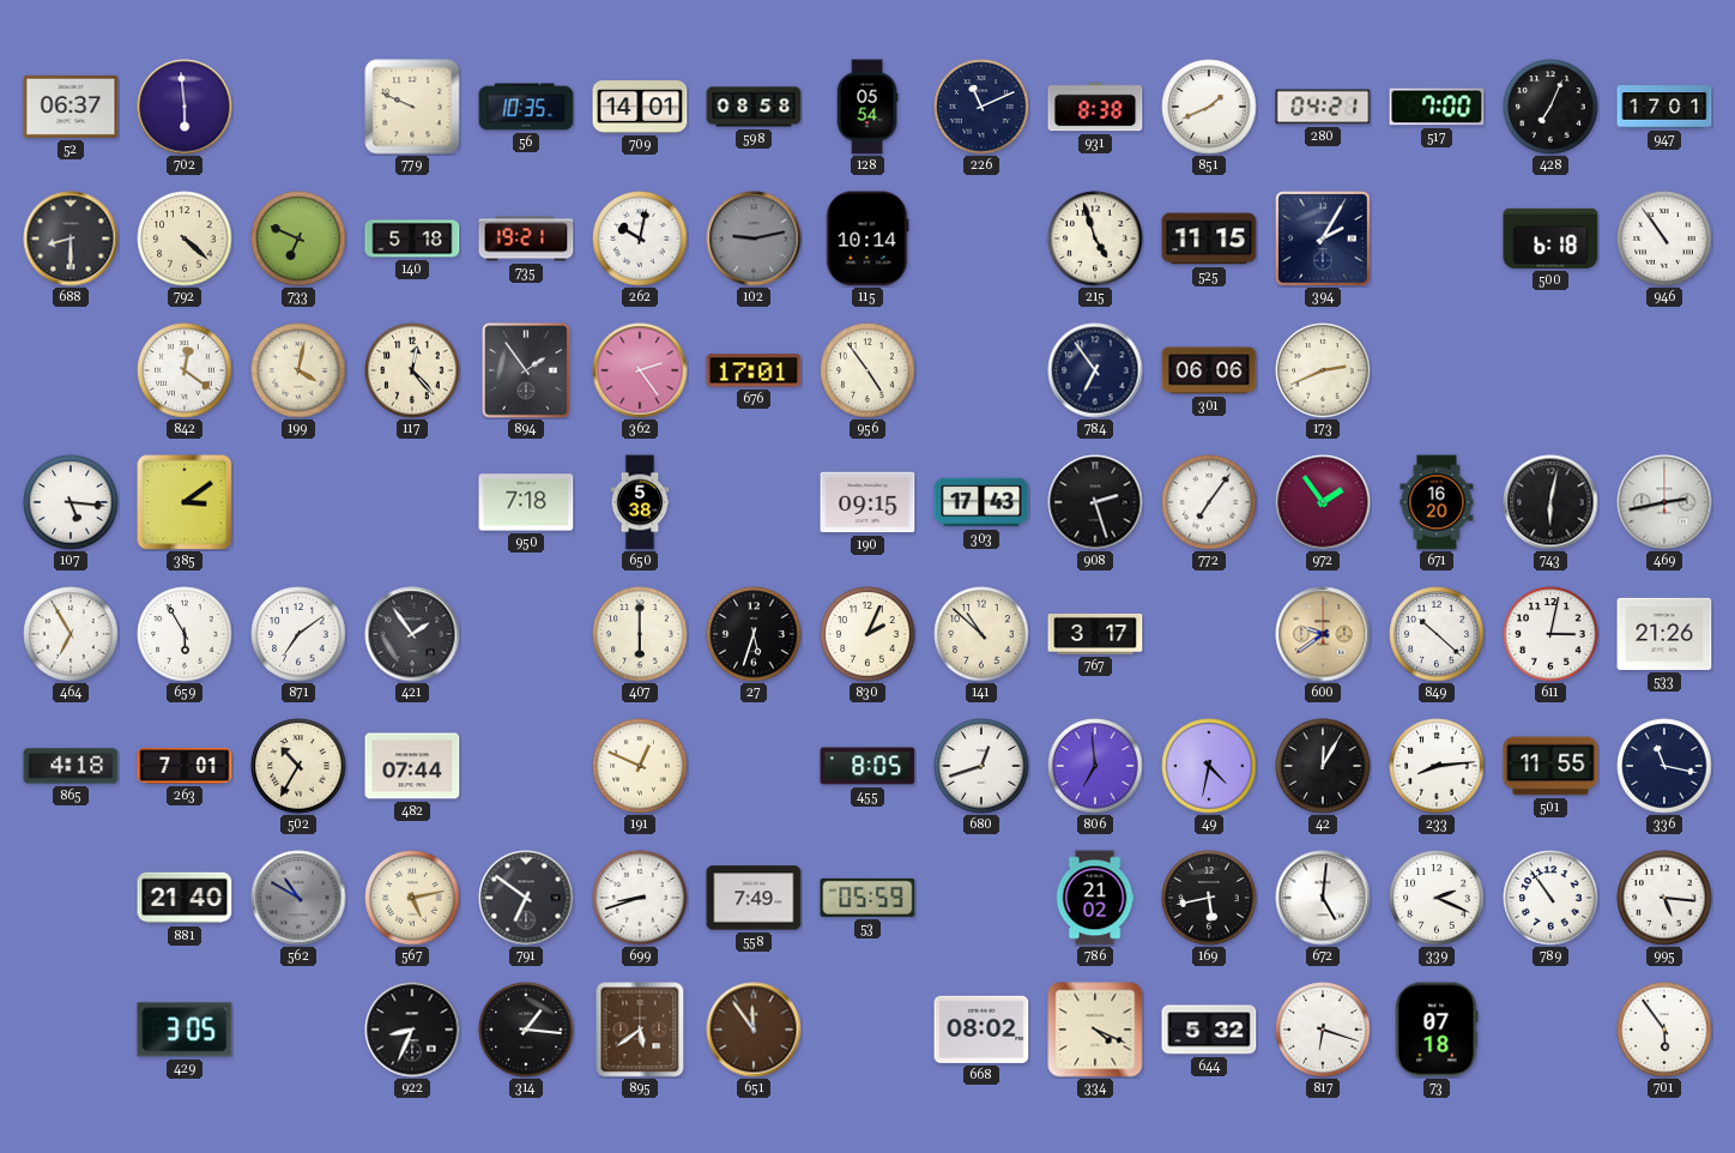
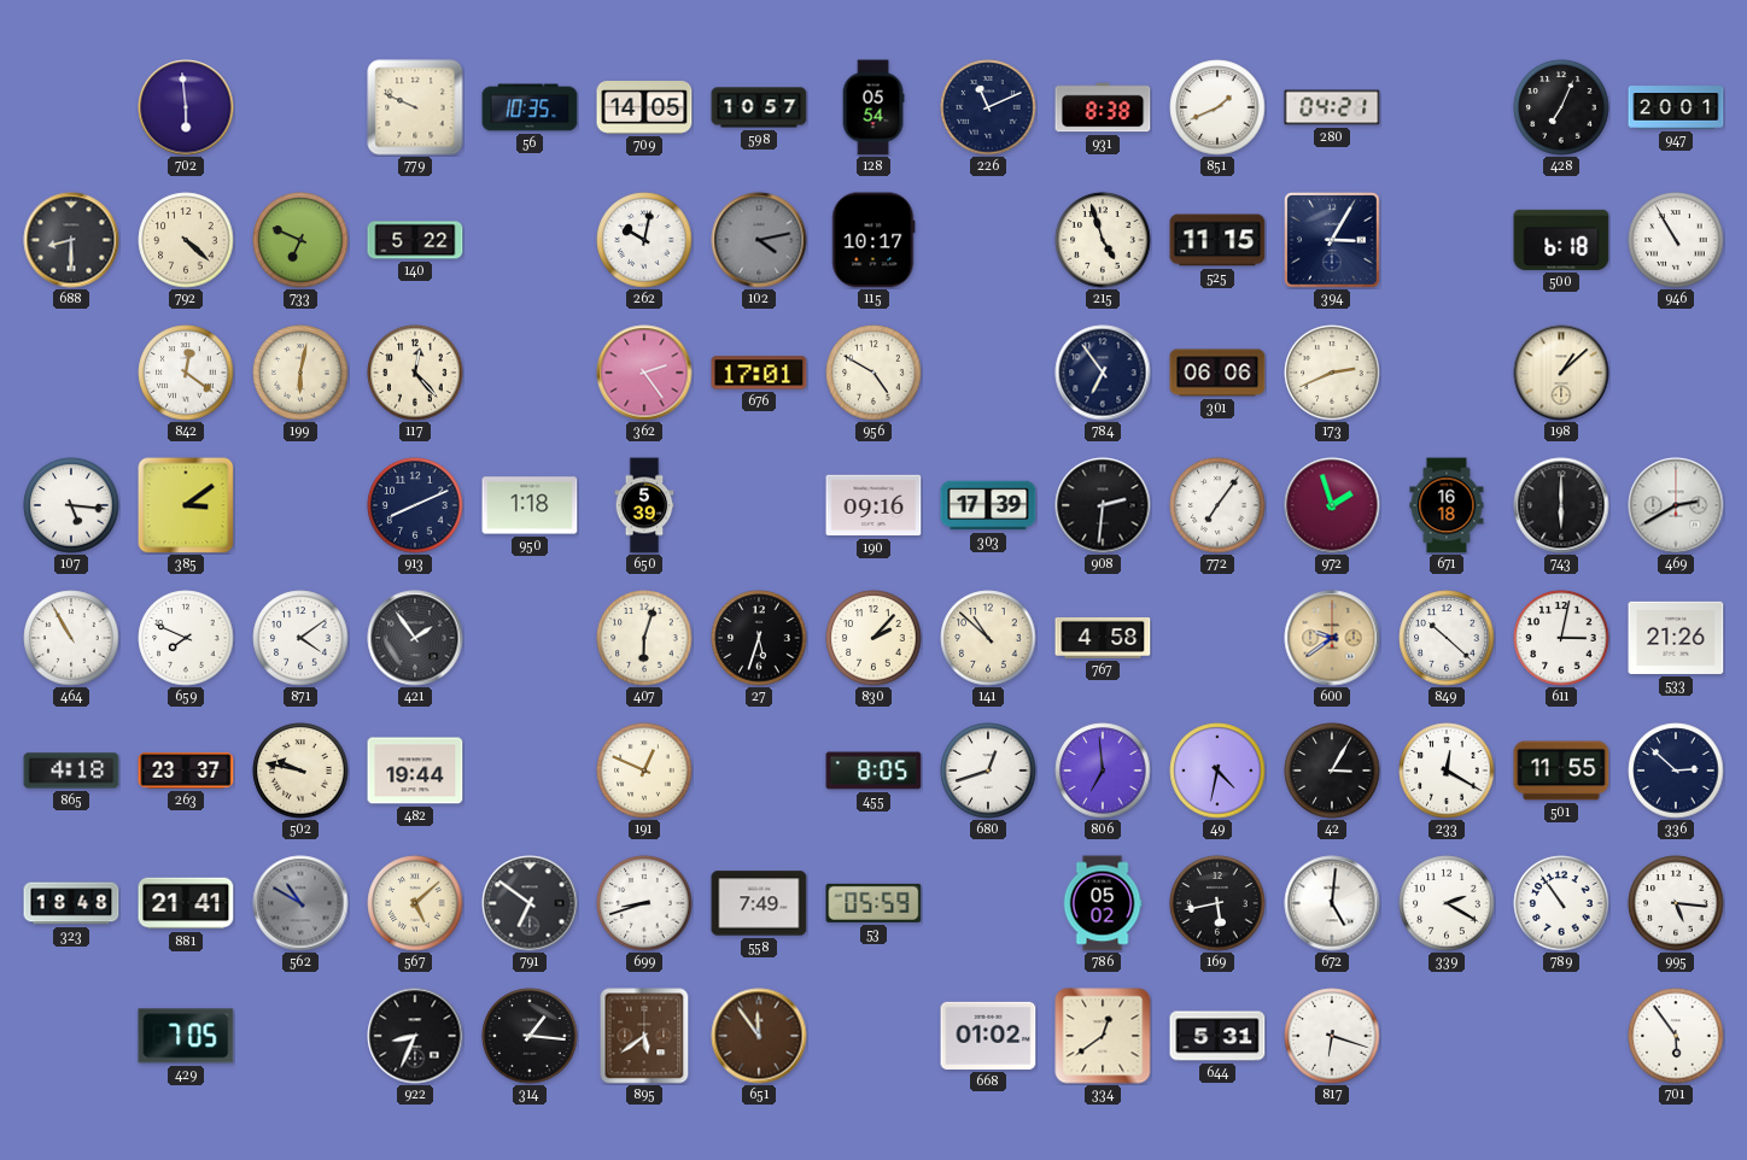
52: 06:37 -> none (71, 107)
709: 14:01 -> 14:05 (644, 109)
598: 08:58 -> 10:57 (759, 107)
517: 7:00 -> none (1437, 107)
947: 17:01 -> 20:01 (1676, 107)
140: 5:18 -> 5:22 (415, 240)
735: 19:21 -> none (526, 239)
102: 9:13 -> 4:13 (759, 240)
115: 10:14 -> 10:17 (873, 240)
394: 2:05 -> 3:05 (1333, 241)
946: 10:54 -> 10:55 (1676, 240)
199: 4:02 -> 6:02 (300, 373)
894: 1:54 -> none (527, 372)
956: 4:54 -> 4:50 (873, 373)
198: none -> 1:08 (1561, 373)
913: none -> 8:11 (415, 505)
950: 7:18 -> 1:18 (530, 505)
650: 5:38 -> 5:39 (644, 505)
190: 09:15 -> 09:16 (873, 505)
303: 17:43 -> 17:39 (988, 505)
908: 2:27 -> 2:31 (1103, 505)
972: 1:54 -> 1:57 (1332, 505)
671: 16:20 -> 16:18 (1447, 505)
743: 6:02 -> 6:00 (1561, 505)
469: 2:43 -> 2:40 (1676, 505)
464: 6:55 -> 10:55 (71, 638)
659: 5:55 -> 7:49 (186, 638)
871: 7:09 -> 4:09 (300, 638)
407: 6:00 -> 6:03 (644, 638)
830: 2:04 -> 2:07 (873, 638)
767: 3:17 -> 4:58 (1103, 638)
263: 7:01 -> 23:37 (186, 771)
502: 10:35 -> 9:47 (300, 771)
482: 07:44 -> 19:44 (415, 771)
42: 12:05 -> 3:05 (1332, 771)
233: 8:14 -> 12:20 (1447, 771)
336: 11:17 -> 2:52 (1676, 771)
323: none -> 18:48 (71, 903)
881: 21:40 -> 21:41 (186, 903)
567: 5:13 -> 5:08 (415, 903)
786: 21:02 -> 05:02 (1103, 903)
339: 2:19 -> 2:20 (1447, 903)
429: 3:05 -> 7:05 (186, 1036)
668: 08:02 -> 01:02 (988, 1036)
334: 4:19 -> 12:39 (1103, 1036)
644: 5:32 -> 5:31 (1217, 1036)
73: 07:18 -> none (1437, 1030)
